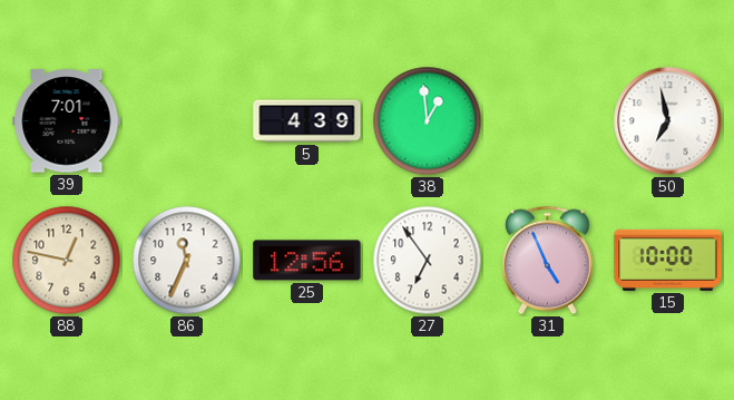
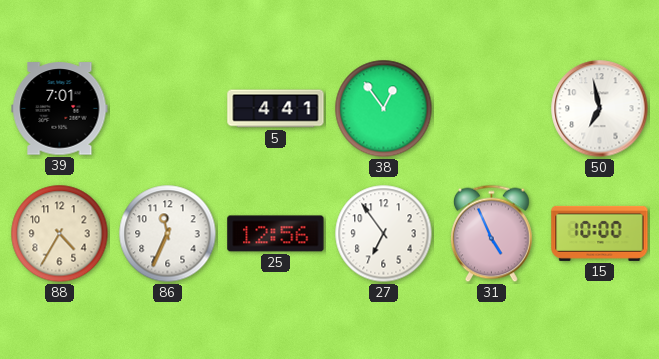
5: 4:39 -> 4:41 (276, 109)
38: 12:59 -> 12:54 (384, 109)
88: 12:47 -> 4:35 (60, 234)
